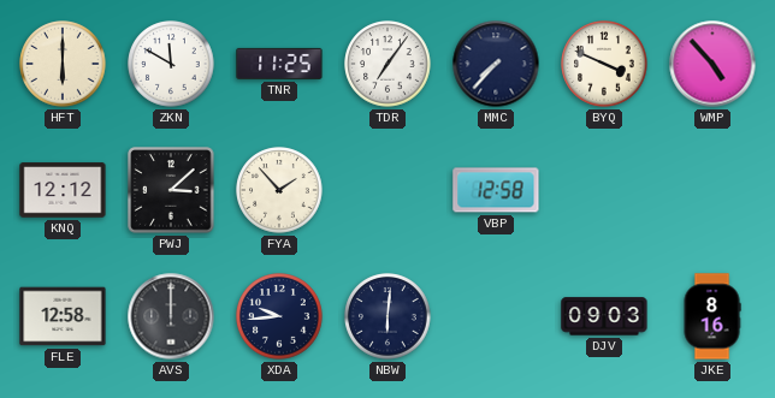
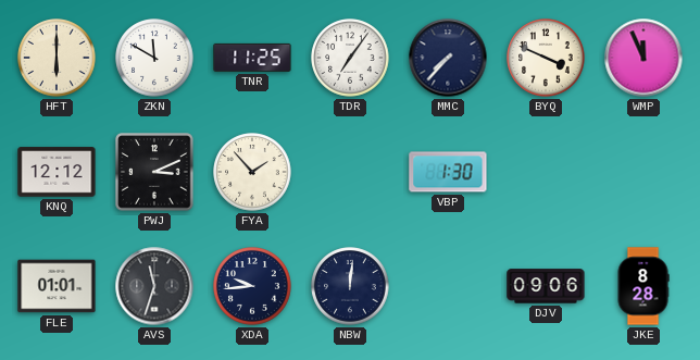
WMP: 4:53 -> 11:56 (643, 58)
PWJ: 3:08 -> 3:11 (154, 172)
VBP: 12:58 -> 1:30 (448, 172)
FLE: 12:58 -> 01:01 (57, 286)
AVS: 12:00 -> 11:33 (154, 286)
NBW: 6:01 -> 12:01 (350, 286)
DJV: 09:03 -> 09:06 (546, 286)
JKE: 8:16 -> 8:28 (643, 286)
